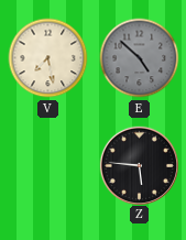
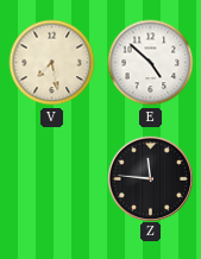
E dial: grey -> white (151, 63)
Z: 5:46 -> 11:46 (150, 178)
